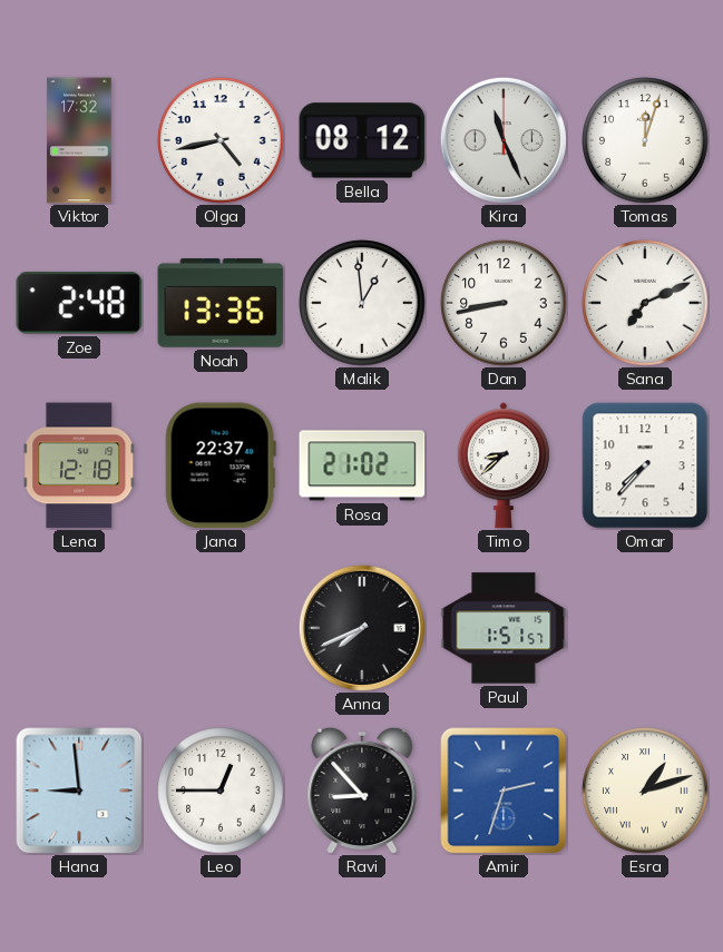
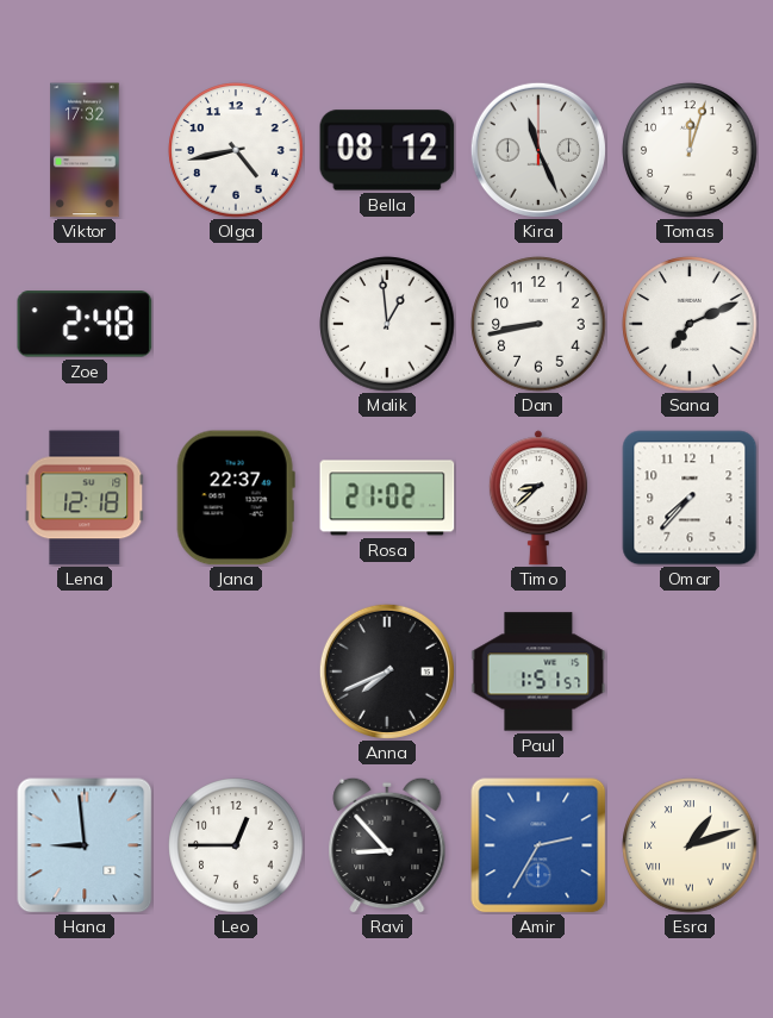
Noah: 13:36 -> none (221, 304)
Amir: 2:33 -> 2:35 (538, 845)
